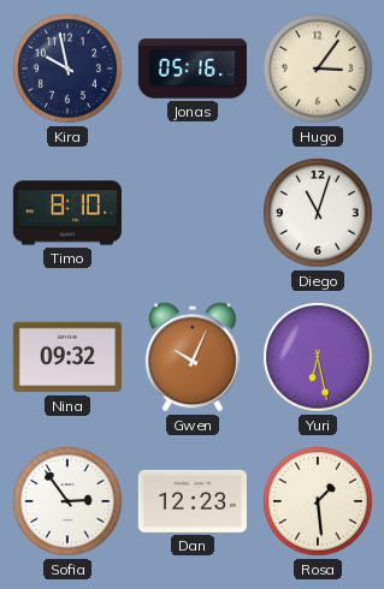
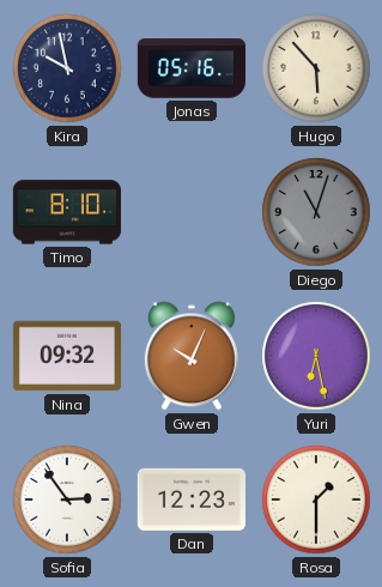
Hugo: 3:06 -> 5:53 (316, 68)
Diego dial: white -> grey (316, 212)
Rosa: 1:29 -> 1:30 (316, 500)
